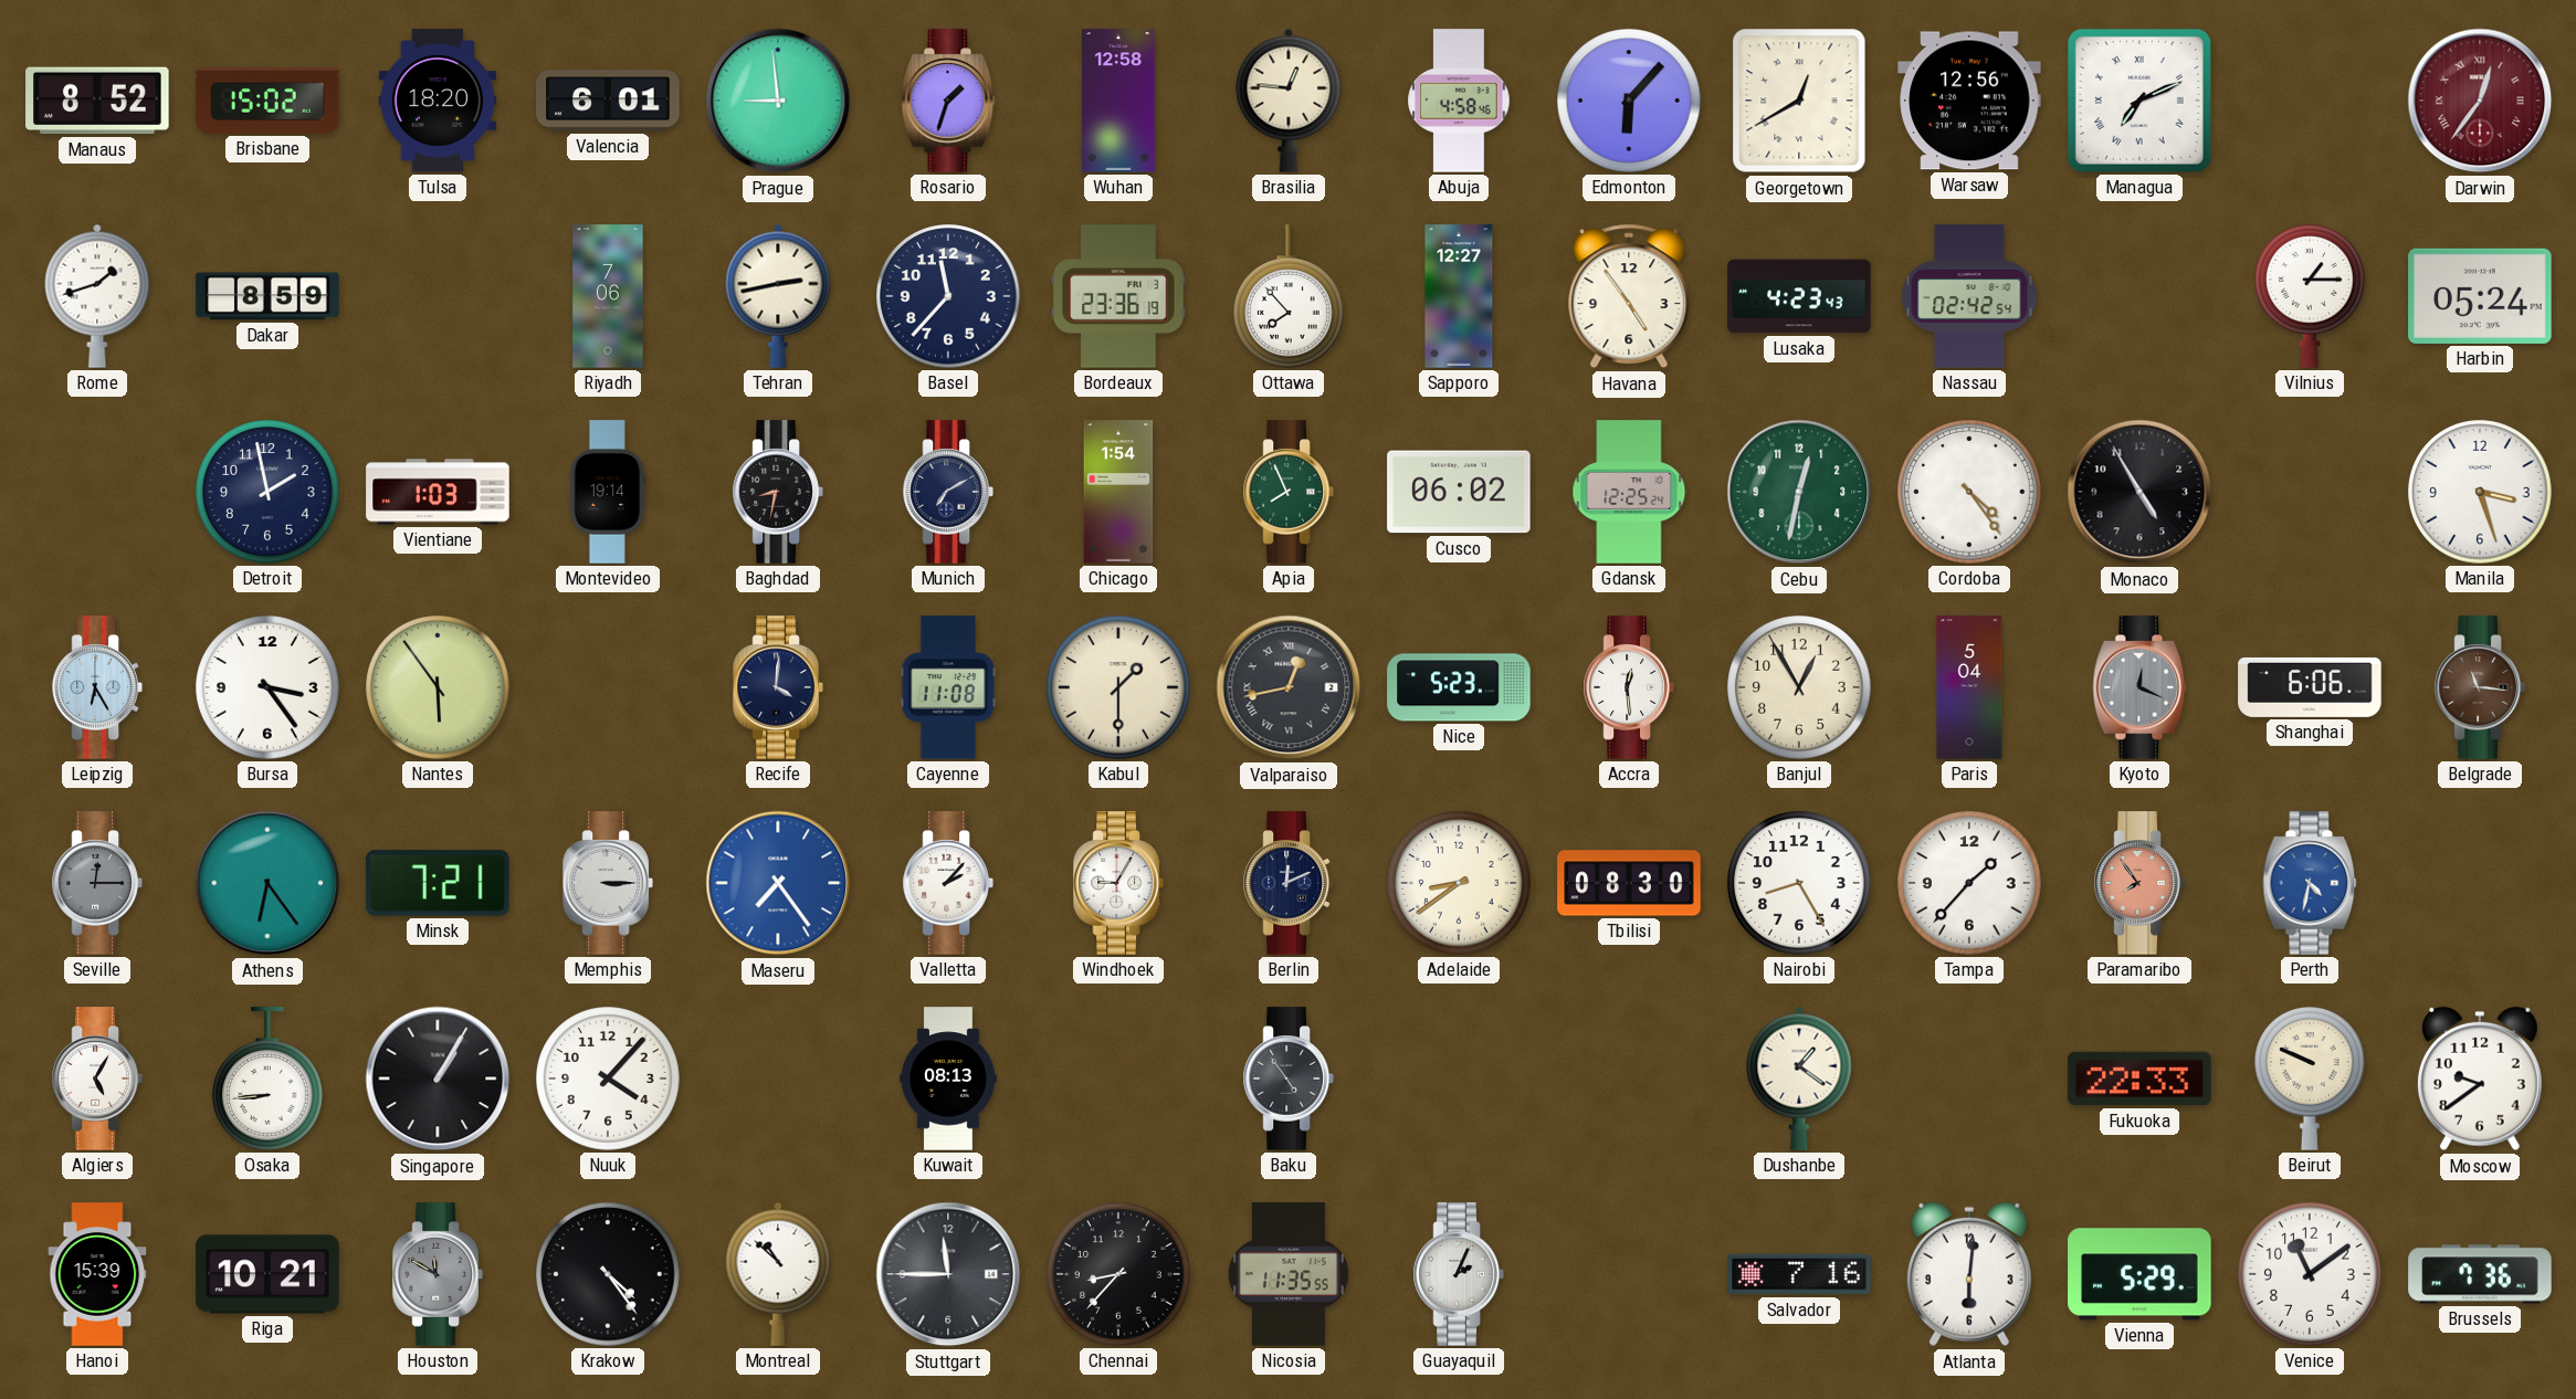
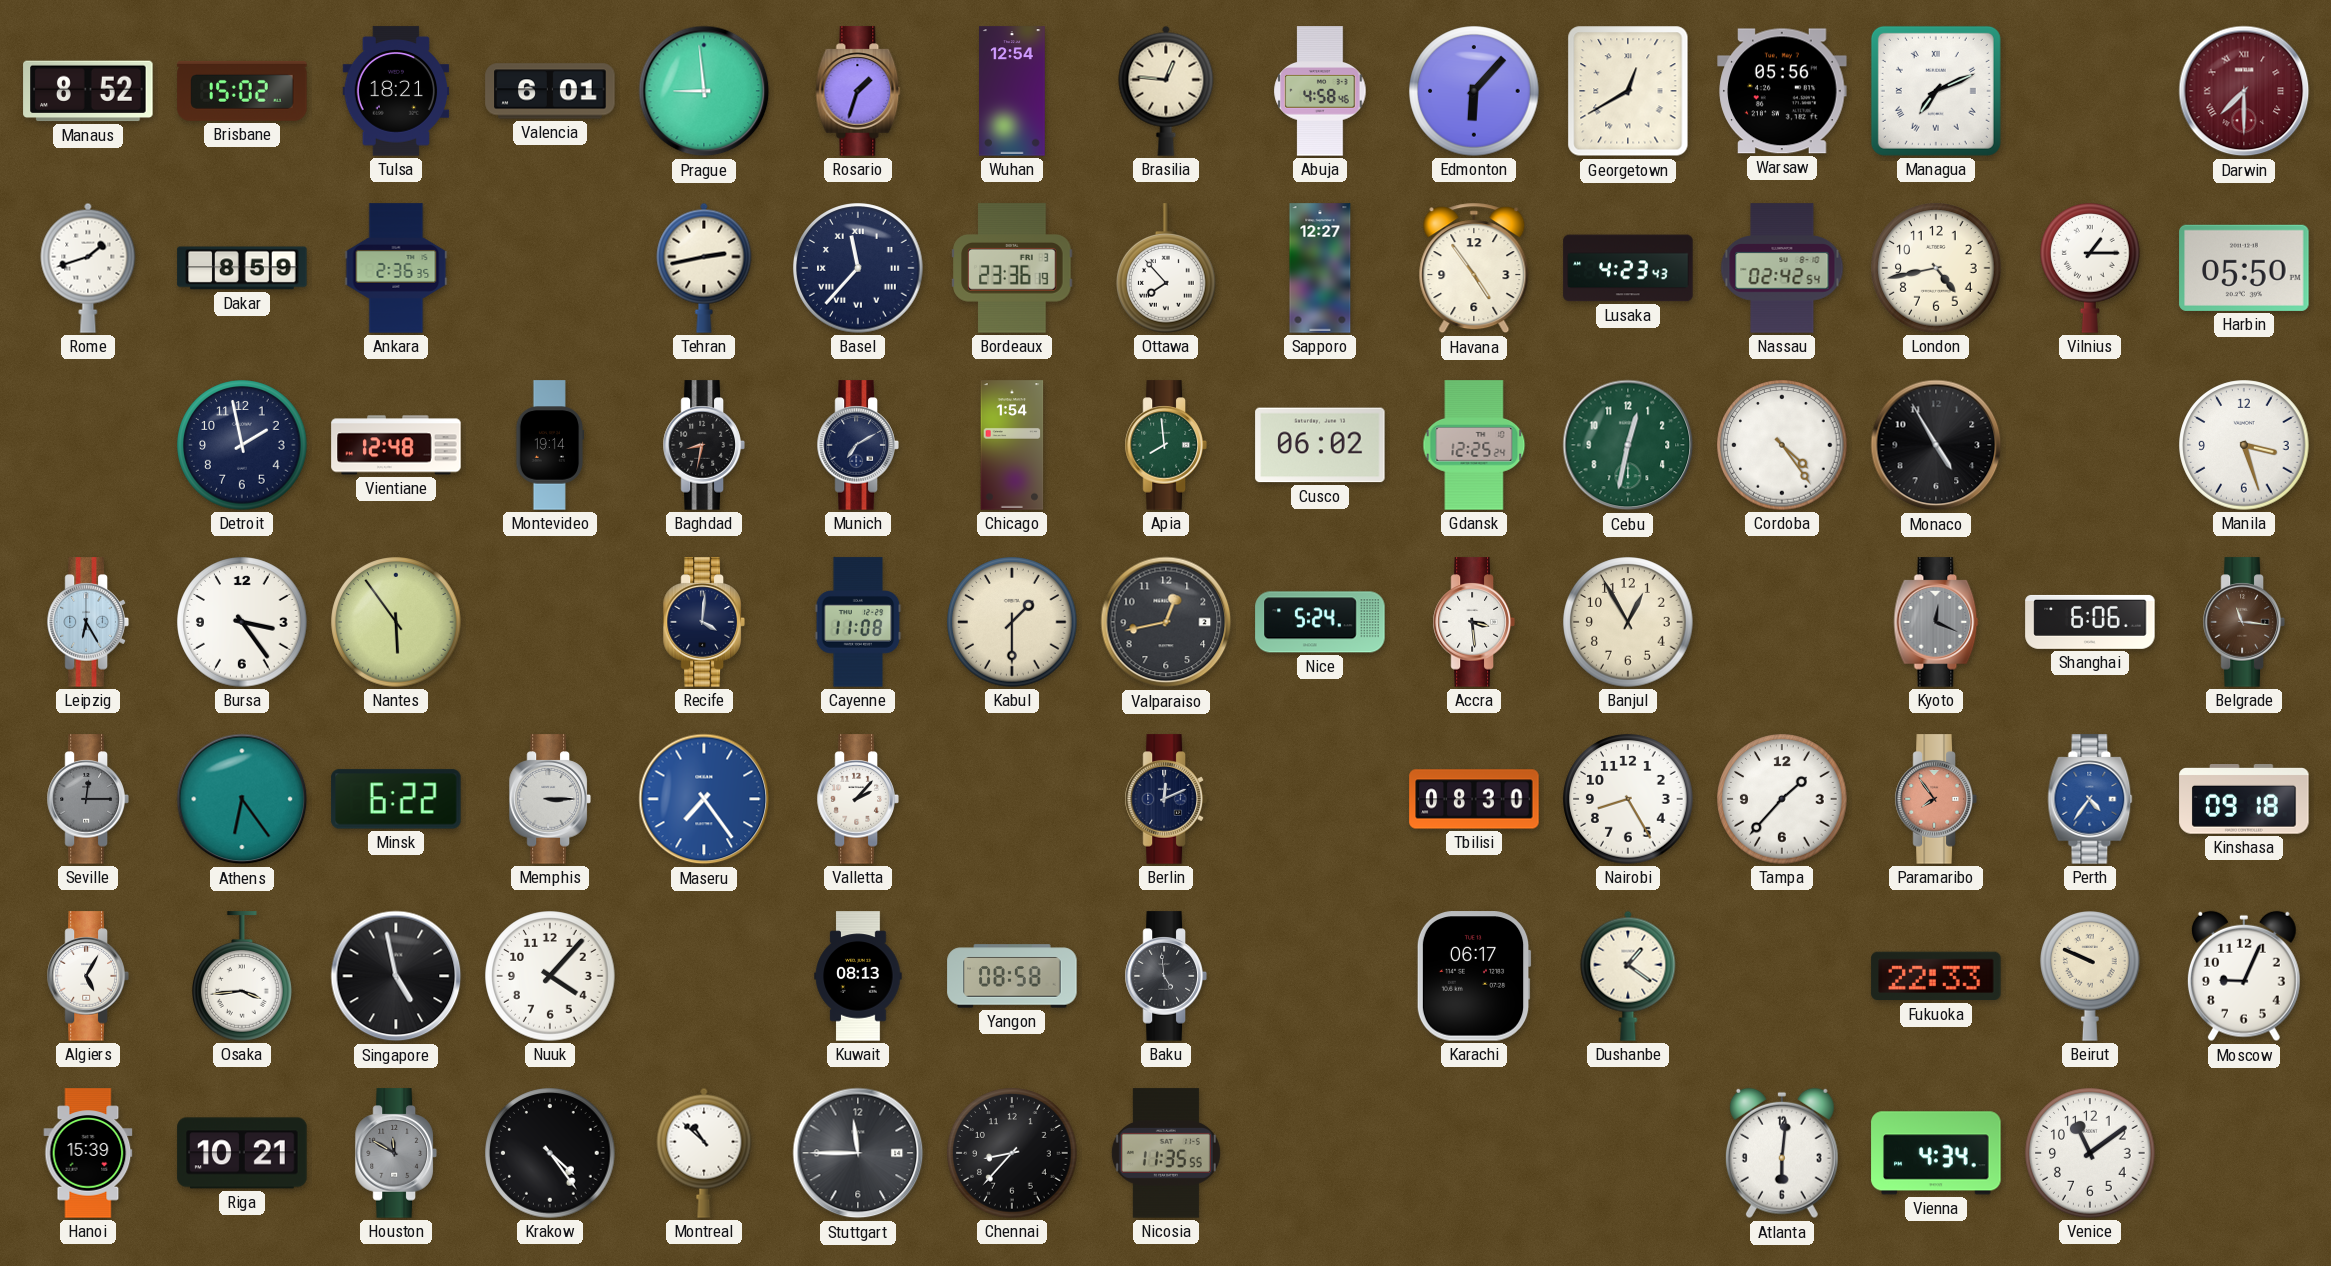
Tulsa: 18:20 -> 18:21 (396, 91)
Wuhan: 12:58 -> 12:54 (1013, 91)
Warsaw: 12:56 -> 05:56 (1782, 91)
Darwin: 12:36 -> 7:30 (2244, 91)
Ankara: none -> 2:36 (396, 268)
Riyadh: 7:06 -> none (608, 296)
Basel numerals: Arabic -> Roman (858, 268)
London: none -> 4:43 (1936, 268)
Harbin: 05:24 -> 05:50 (2244, 268)
Vientiane: 1:03 -> 12:48 (396, 445)
Apia: 7:56 -> 7:59 (1166, 445)
Valparaiso numerals: Roman -> Arabic (1166, 622)
Nice: 5:23 -> 5:24 (1320, 622)
Accra: 12:29 -> 3:29 (1474, 622)
Paris: 5:04 -> none (1969, 687)
Minsk: 7:21 -> 6:22 (396, 799)
Windhoek: 9:05 -> none (1118, 883)
Adelaide: 8:39 -> none (1459, 883)
Perth: 4:32 -> 4:36 (2090, 799)
Kinshasa: none -> 09:18 (2244, 799)
Osaka: 8:44 -> 3:44 (243, 976)
Singapore: 1:05 -> 4:58 (396, 976)
Yangon: none -> 08:58 (1012, 976)
Baku: 4:54 -> 4:59 (1166, 976)
Karachi: none -> 06:17 (1474, 976)
Moscow: 9:39 -> 9:04 (2244, 976)
Guayaquil: 2:04 -> none (1459, 1274)
Salvador: 7:16 -> none (1799, 1274)
Vienna: 5:29 -> 4:34 (1936, 1153)
Brussels: 7:36 -> none (2480, 1274)
